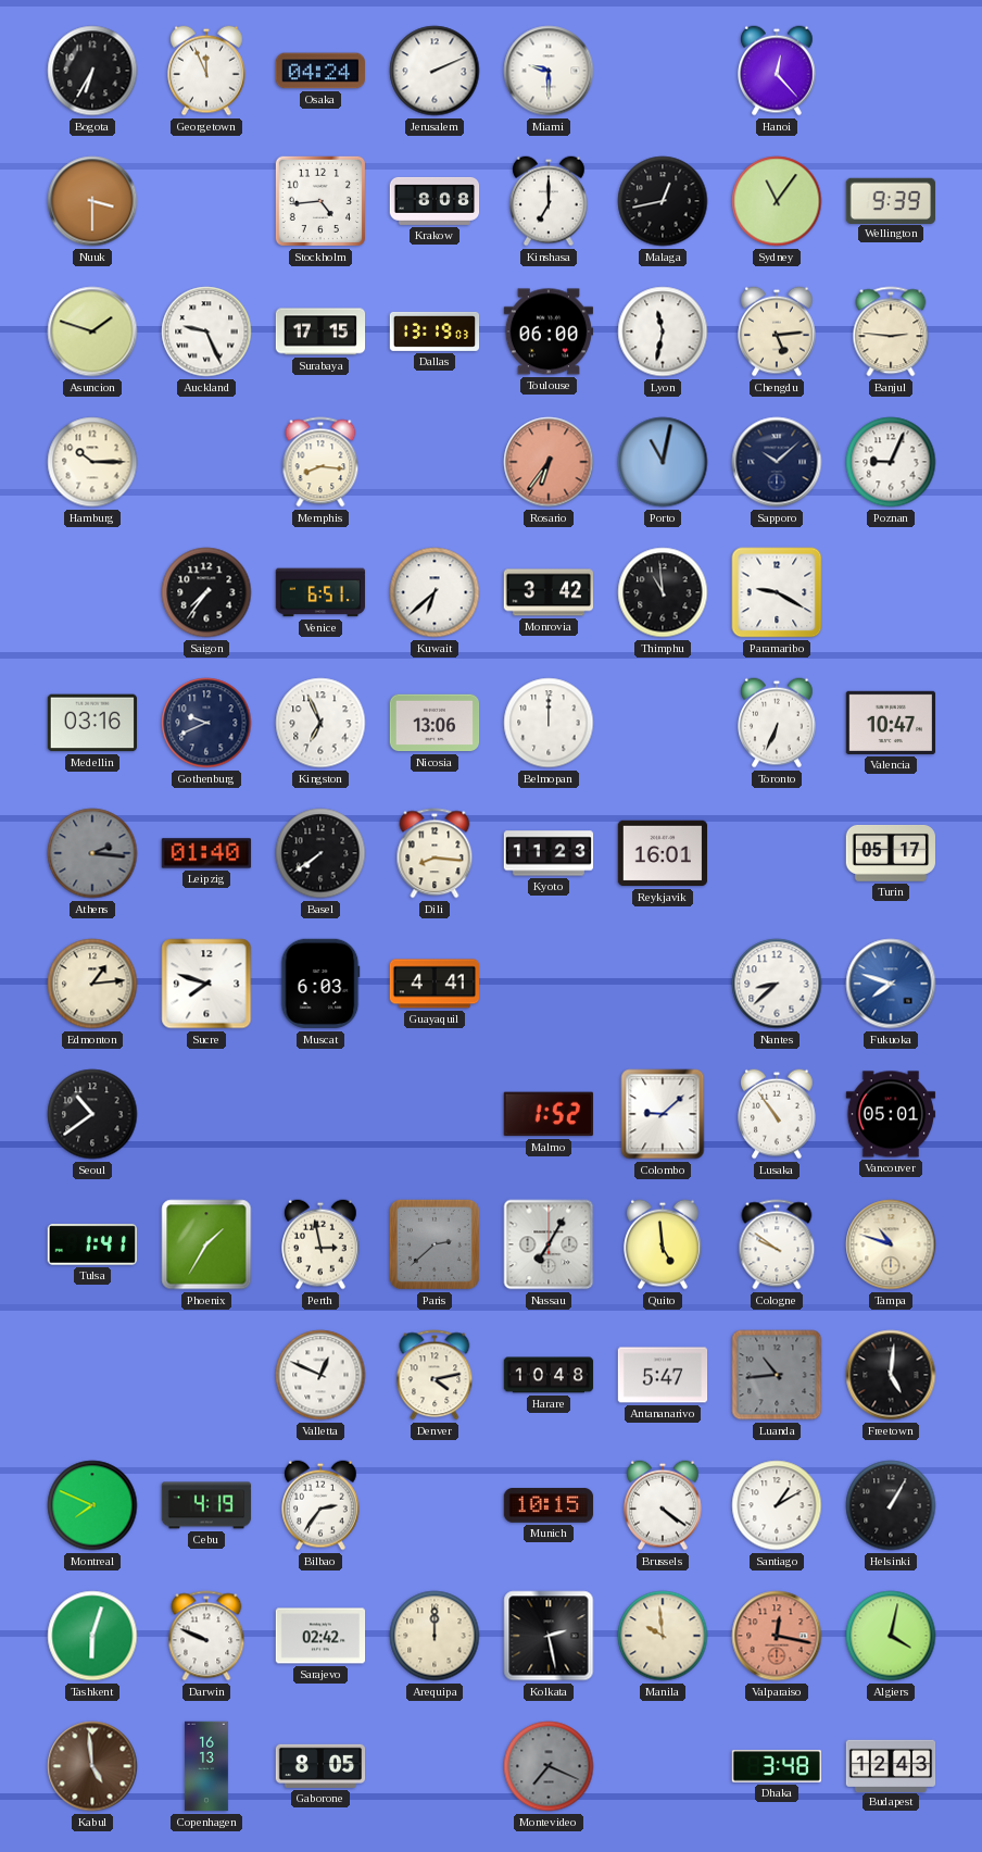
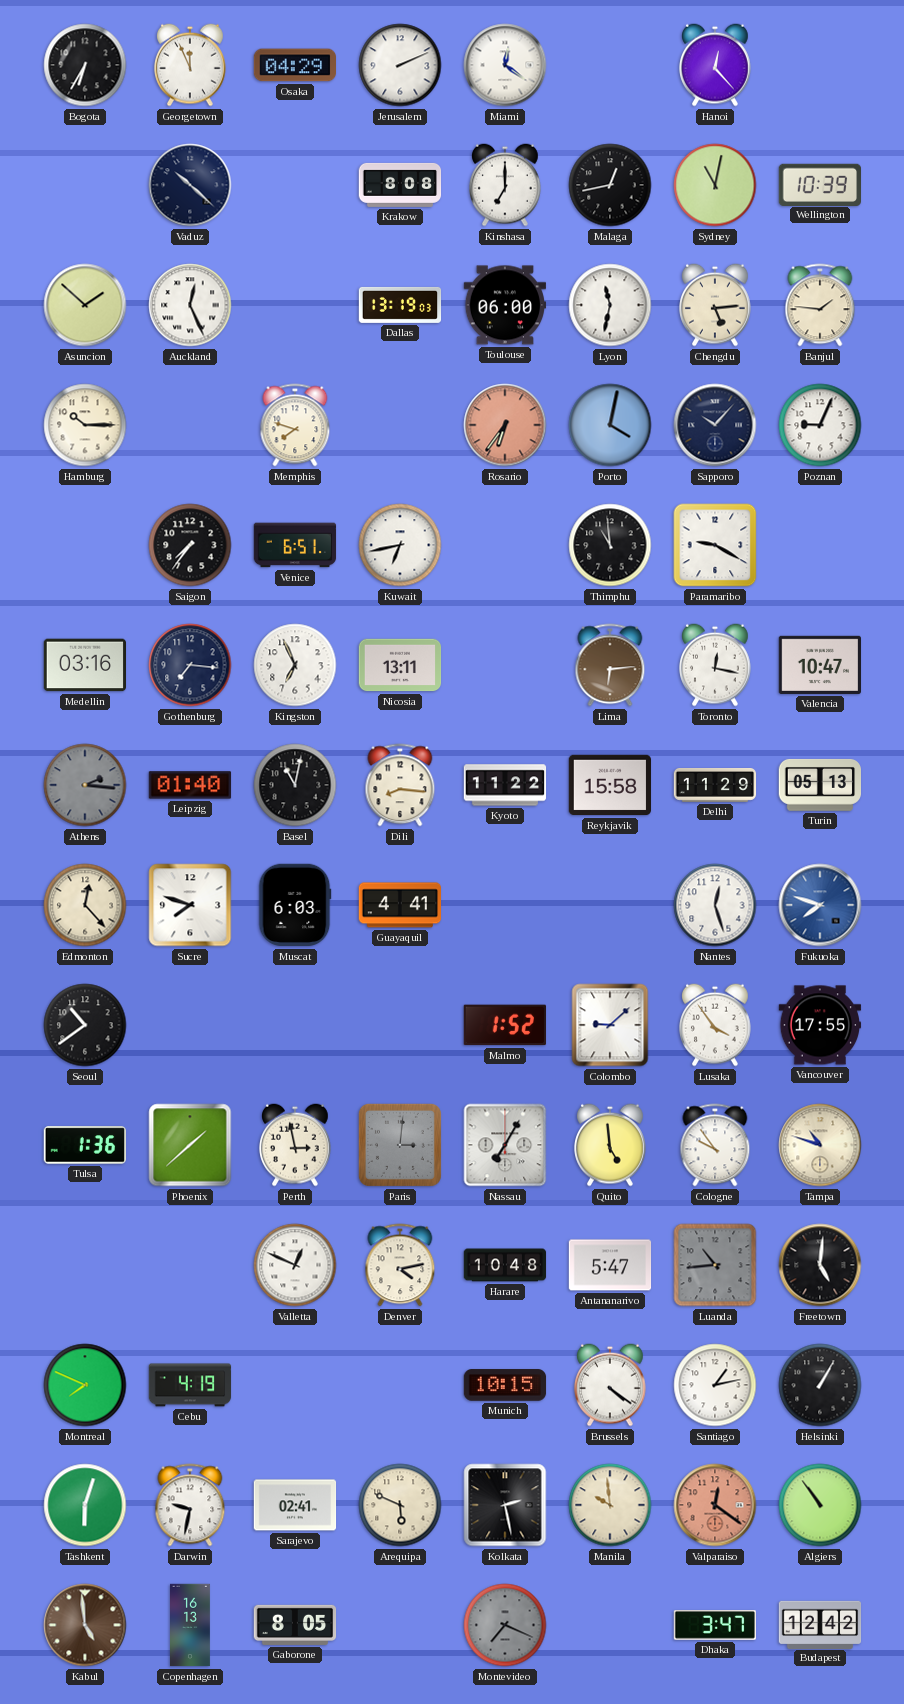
Osaka: 04:24 -> 04:29 (294, 65)
Miami: 9:30 -> 12:21 (505, 65)
Nuuk: 3:30 -> none (92, 201)
Vaduz: none -> 10:22 (190, 185)
Stockholm: 4:44 -> none (320, 201)
Sydney: 11:06 -> 11:02 (715, 185)
Wellington: 9:39 -> 10:39 (819, 184)
Asuncion: 1:48 -> 1:52 (85, 305)
Auckland: 9:26 -> 12:26 (190, 305)
Surabaya: 17:15 -> none (320, 331)
Banjul: 2:46 -> 1:46 (820, 305)
Memphis: 8:16 -> 7:48 (295, 425)
Porto: 11:02 -> 4:02 (610, 425)
Sapporo: 10:08 -> 10:07 (715, 425)
Kuwait: 6:38 -> 6:43 (400, 545)
Monrovia: 3:42 -> none (547, 592)
Gothenburg: 9:41 -> 7:16 (190, 665)
Nicosia: 13:06 -> 13:11 (400, 665)
Belmopan: 12:00 -> none (549, 723)
Lima: none -> 6:14 (610, 665)
Toronto: 6:34 -> 12:17 (716, 665)
Basel: 7:39 -> 11:02 (295, 785)
Kyoto: 11:23 -> 11:22 (505, 785)
Reykjavik: 16:01 -> 15:58 (609, 785)
Delhi: none -> 11:29 (715, 786)
Turin: 05:17 -> 05:13 (819, 785)
Edmonton: 1:14 -> 12:23 (85, 905)
Nantes: 8:38 -> 12:27 (715, 905)
Lusaka: 10:54 -> 3:54 (716, 1025)
Vancouver: 05:01 -> 17:55 (820, 1025)
Tulsa: 1:41 -> 1:36 (84, 1145)
Phoenix: 1:35 -> 1:38 (190, 1145)
Paris: 2:38 -> 3:01 (400, 1145)
Cologne: 9:51 -> 9:54 (715, 1145)
Bilbao: 2:36 -> none (322, 1505)
Santiago: 1:10 -> 1:13 (715, 1385)
Darwin: 9:49 -> 9:32 (190, 1505)
Sarajevo: 02:42 -> 02:41 (295, 1505)
Arequipa: 12:00 -> 5:49 (400, 1505)
Valparaiso: 12:17 -> 12:21 (715, 1505)
Algiers: 4:02 -> 10:54 (820, 1505)
Dhaka: 3:48 -> 3:47 (714, 1626)
Budapest: 12:43 -> 12:42 (820, 1624)
